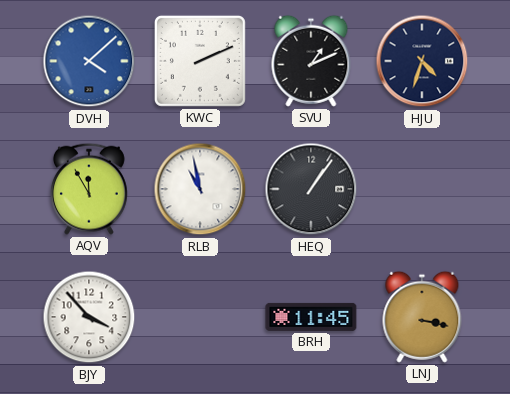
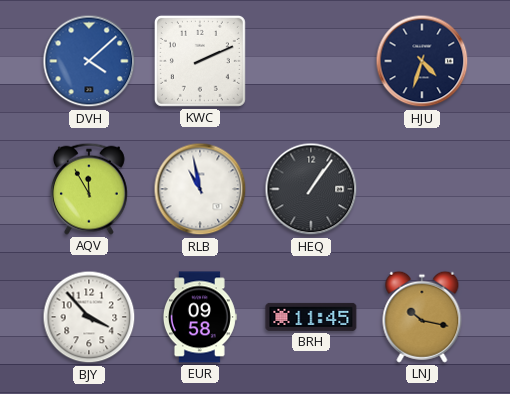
SVU: 1:11 -> none (311, 61)
EUR: none -> 09:58 (199, 317)
LNJ: 3:17 -> 10:17 (422, 317)
